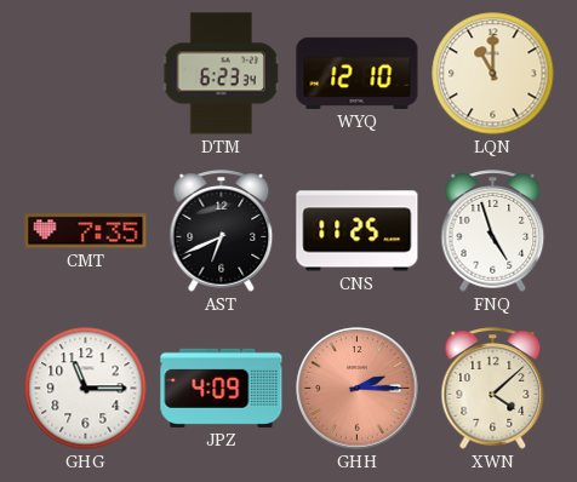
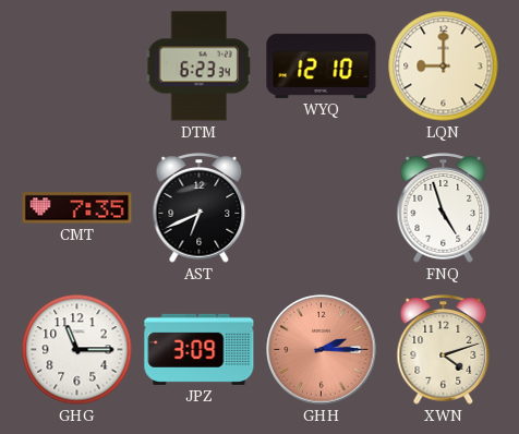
LQN: 11:00 -> 9:00 (444, 67)
CNS: 11:25 -> none (358, 231)
JPZ: 4:09 -> 3:09 (200, 349)
XWN: 4:08 -> 4:12 (444, 350)
